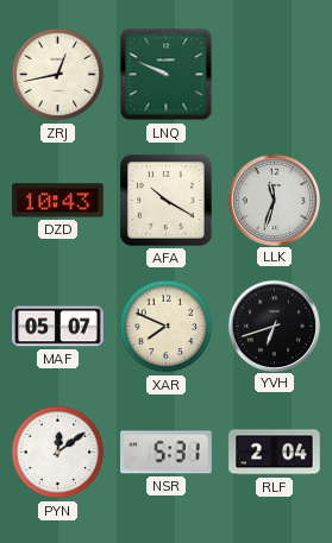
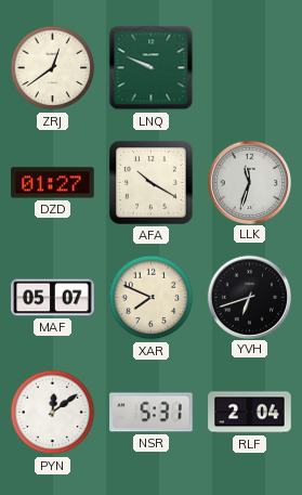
ZRJ: 12:43 -> 12:39 (53, 68)
DZD: 10:43 -> 01:27 (53, 183)
